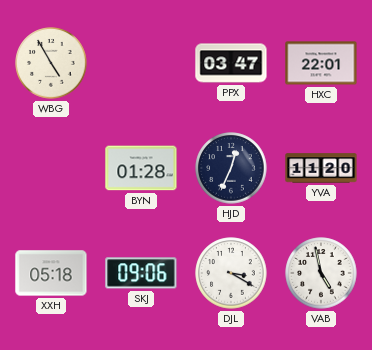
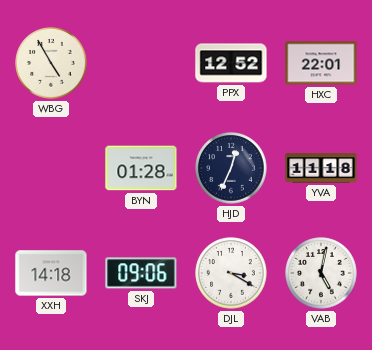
PPX: 03:47 -> 12:52 (231, 63)
YVA: 11:20 -> 11:18 (321, 168)
XXH: 05:18 -> 14:18 (51, 273)
VAB: 4:58 -> 5:02 (321, 273)
